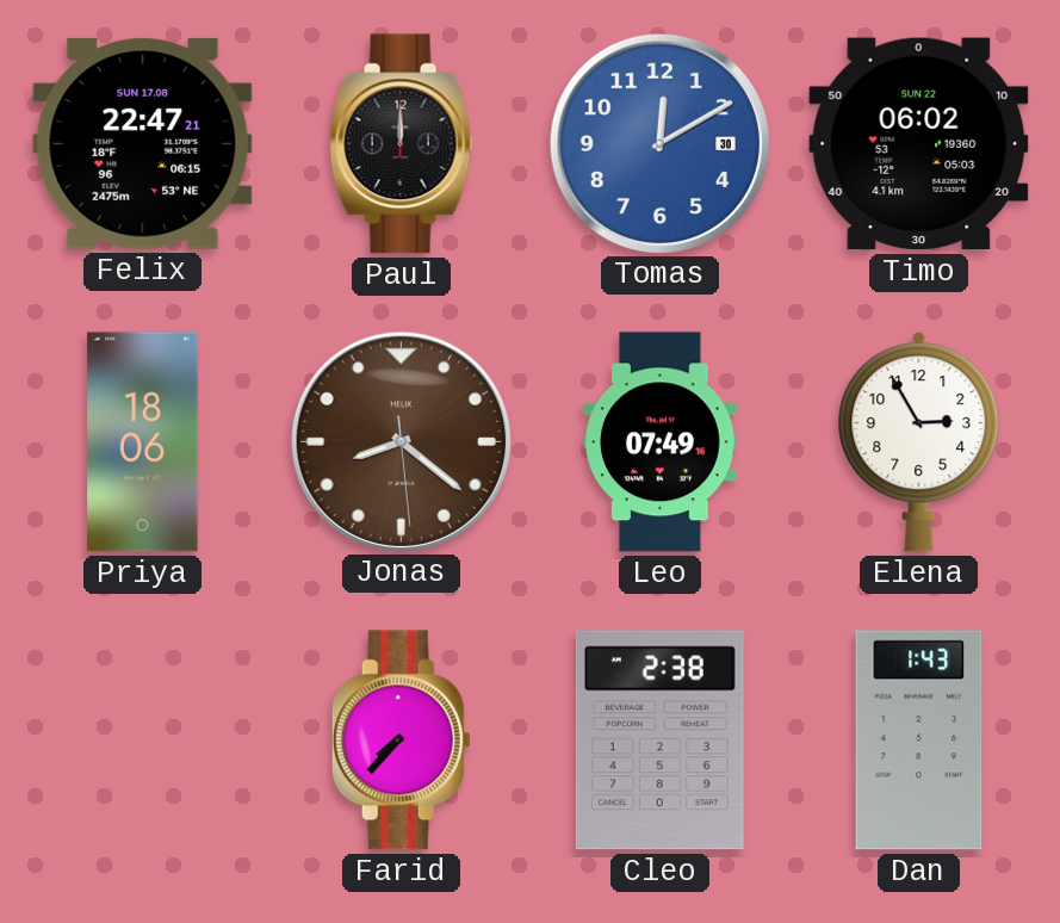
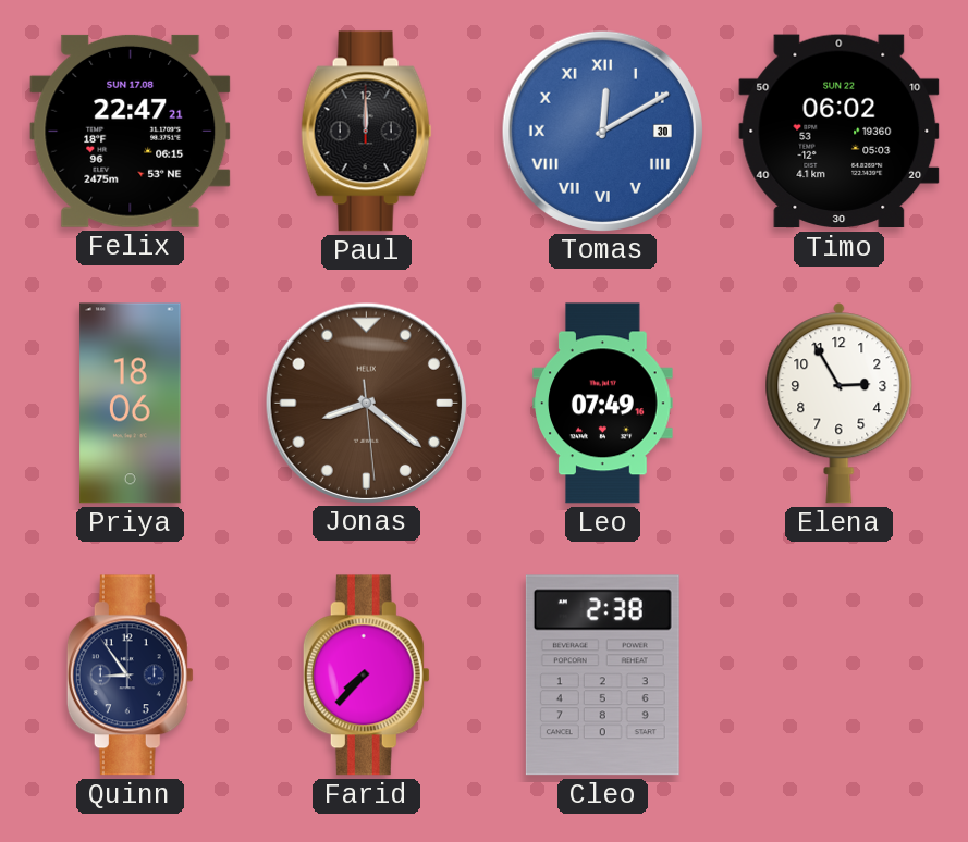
Tomas numerals: Arabic -> Roman (602, 131)
Quinn: none -> 8:54 (130, 676)
Dan: 1:43 -> none (919, 741)
